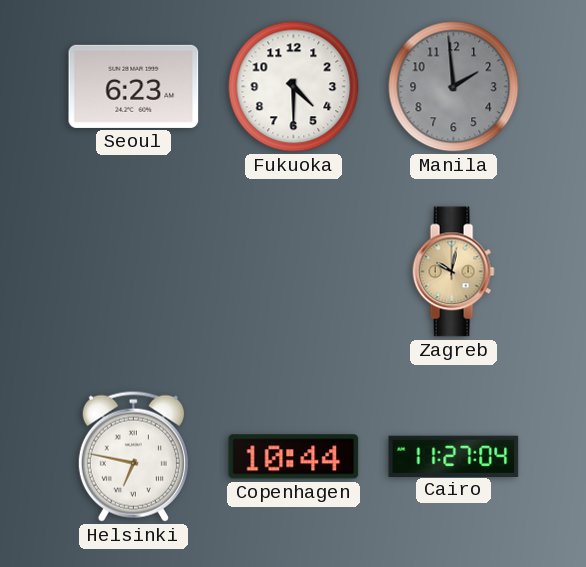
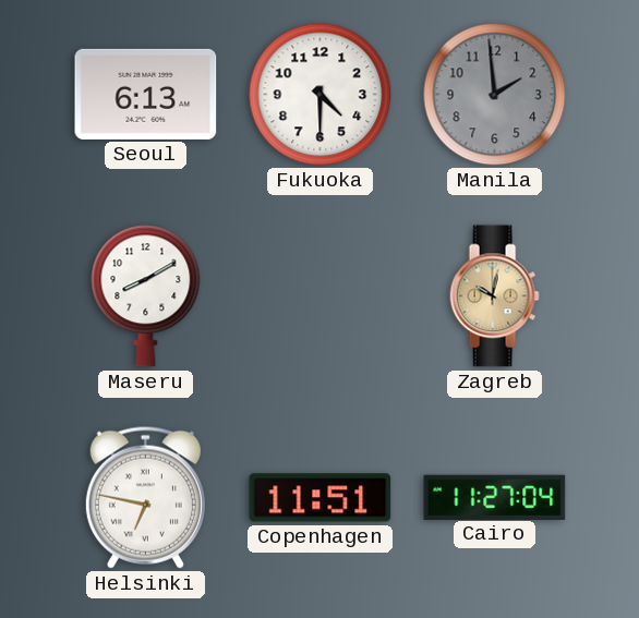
Seoul: 6:23 -> 6:13 (146, 94)
Maseru: none -> 8:10 (146, 296)
Copenhagen: 10:44 -> 11:51 (321, 498)
